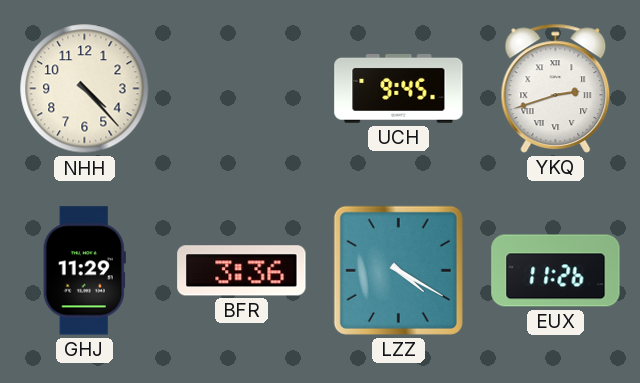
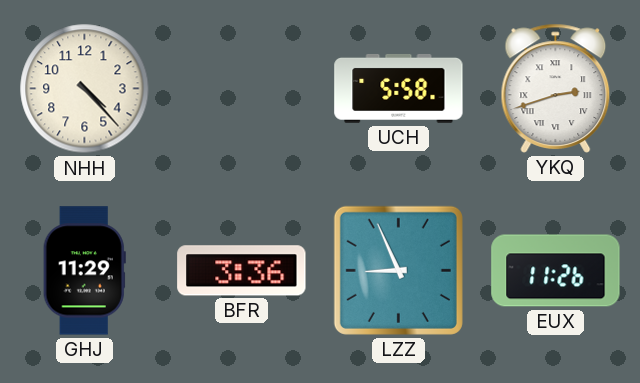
UCH: 9:45 -> 5:58 (399, 88)
LZZ: 4:20 -> 8:56 (398, 270)
